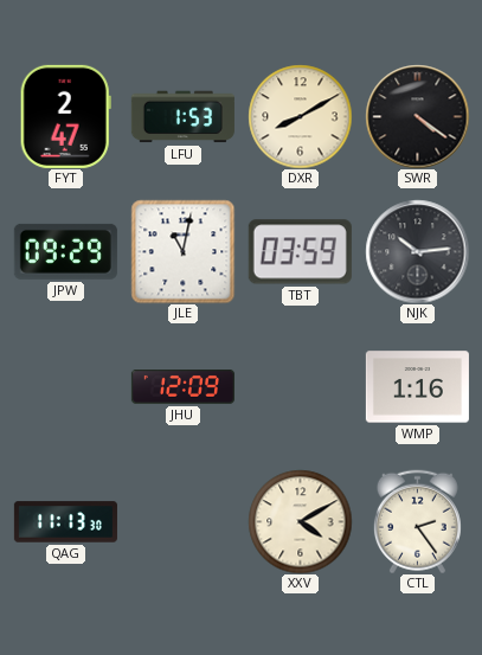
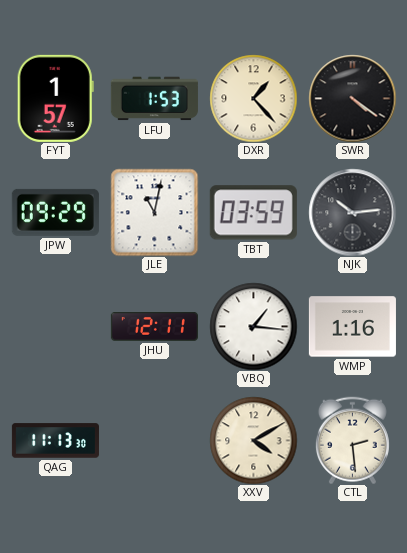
FYT: 2:47 -> 1:57 (55, 98)
DXR: 8:10 -> 1:23 (253, 98)
JHU: 12:09 -> 12:11 (154, 327)
VBQ: none -> 1:16 (253, 326)
CTL: 2:24 -> 2:29 (352, 440)
